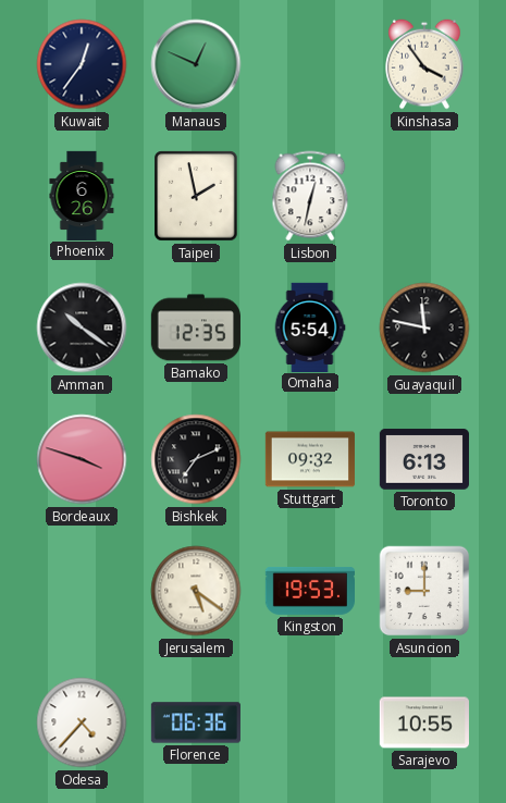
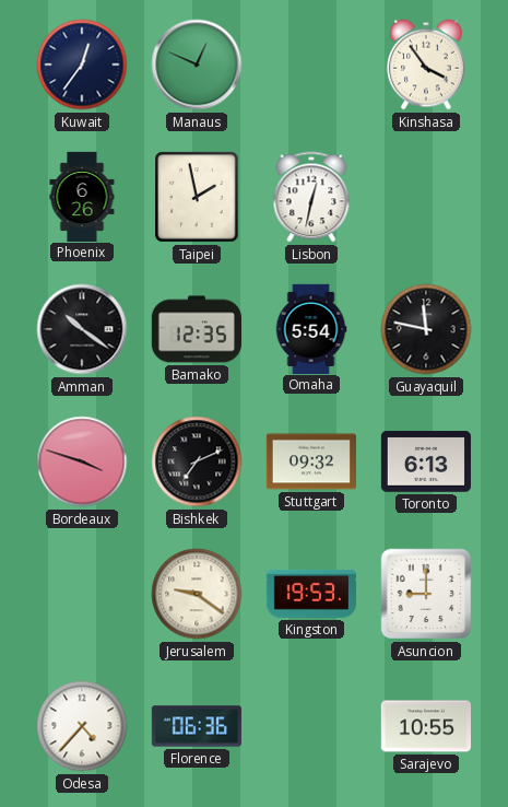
Jerusalem: 5:21 -> 9:21 (197, 594)
